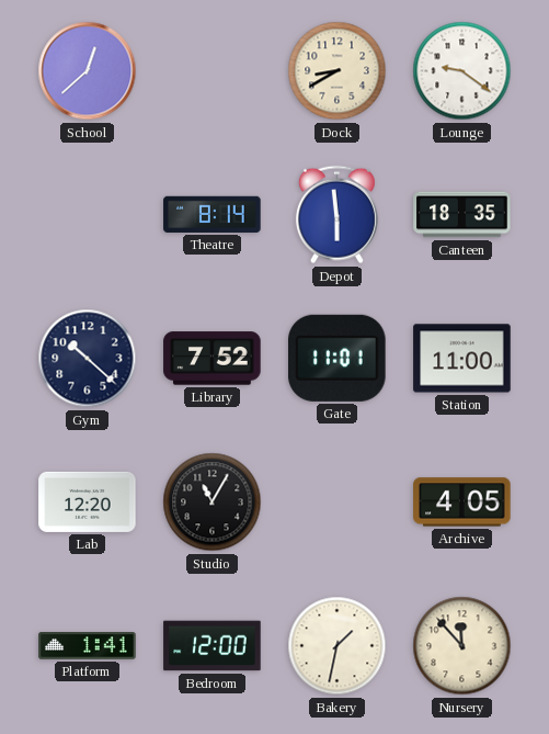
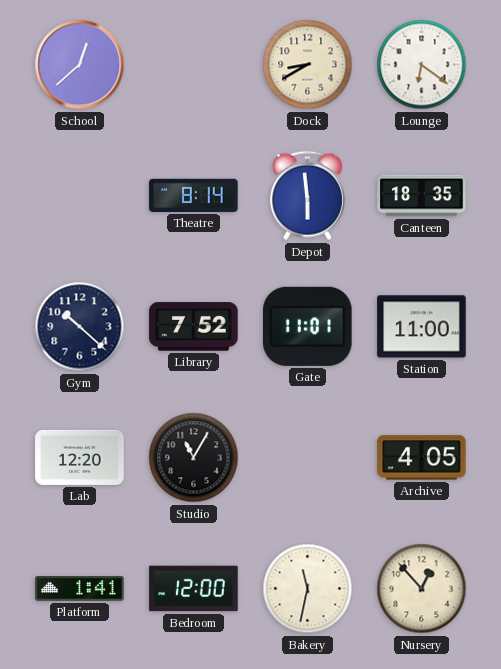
Lounge: 9:21 -> 6:21 (422, 65)
Bakery: 1:32 -> 11:32 (308, 589)
Nursery: 11:53 -> 12:53 (422, 589)
